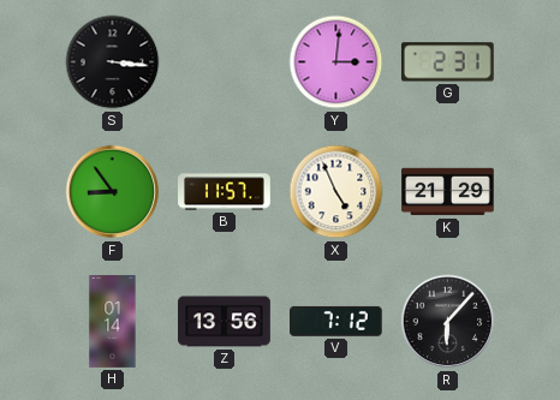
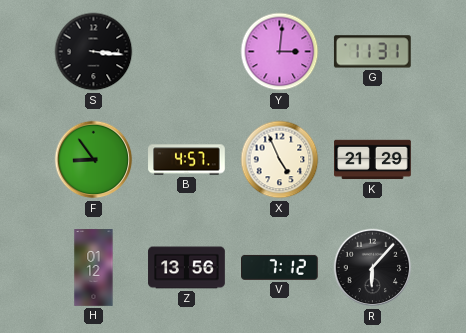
G: 2:31 -> 11:31 (372, 52)
B: 11:57 -> 4:57 (187, 160)
H: 01:14 -> 01:12 (94, 268)
